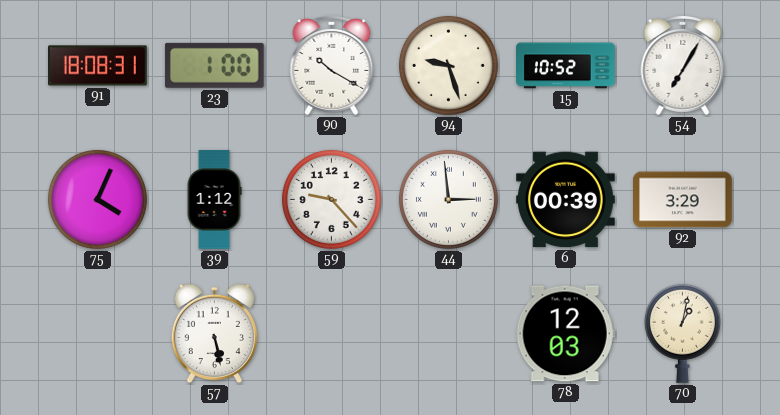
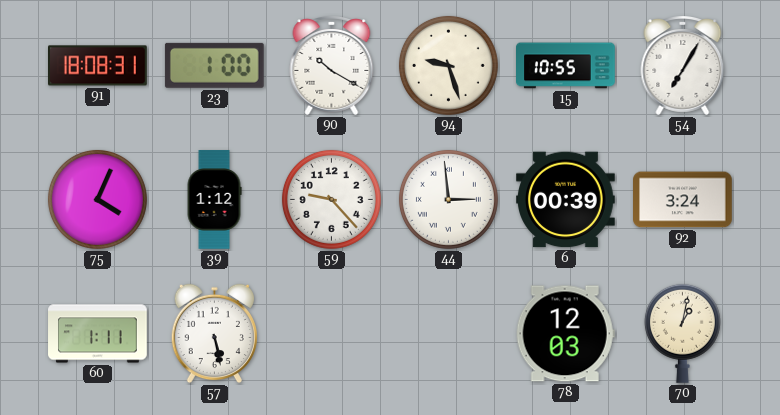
15: 10:52 -> 10:55 (566, 66)
92: 3:29 -> 3:24 (683, 200)
60: none -> 1:11 (98, 334)
